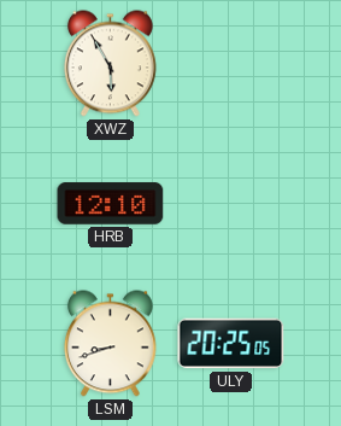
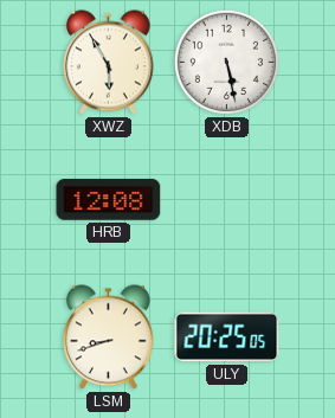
XDB: none -> 5:28 (226, 62)
HRB: 12:10 -> 12:08 (109, 200)
